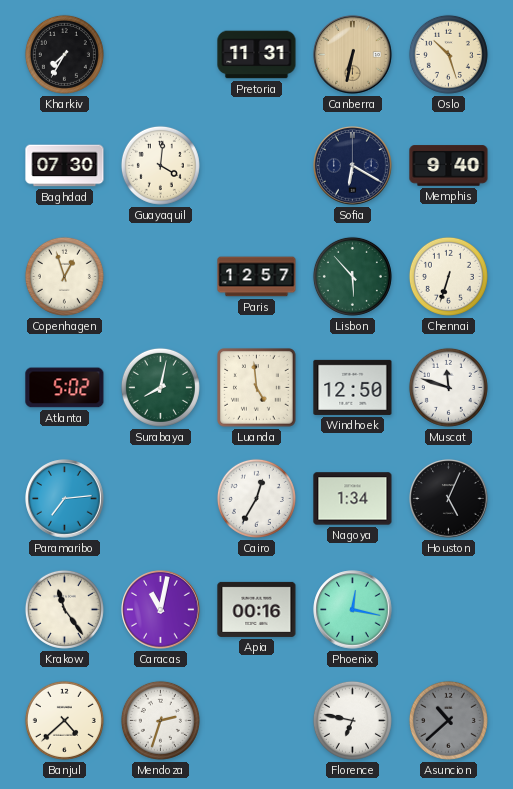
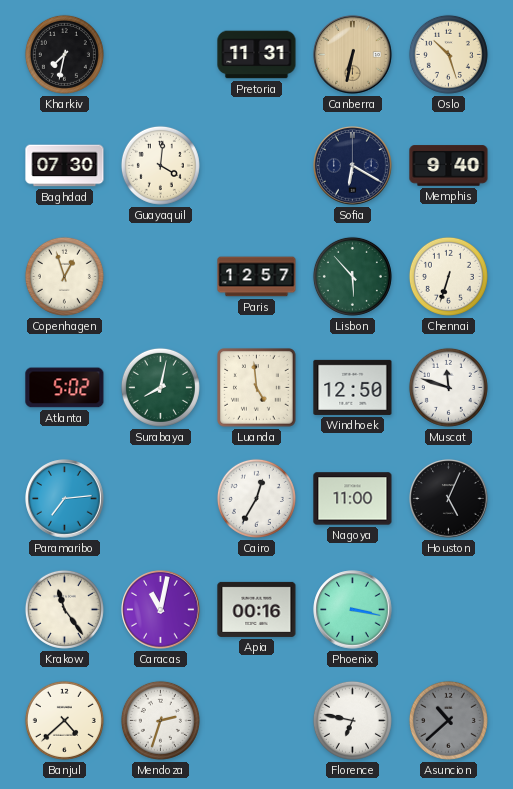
Kharkiv: 7:35 -> 7:32 (64, 54)
Nagoya: 1:34 -> 11:00 (353, 499)
Phoenix: 12:17 -> 3:17 (353, 610)
